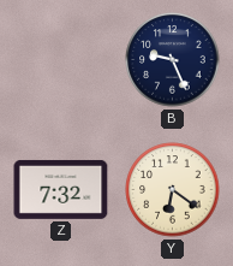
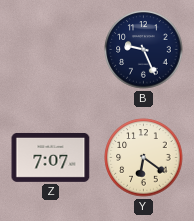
Z: 7:32 -> 7:07 (51, 157)
